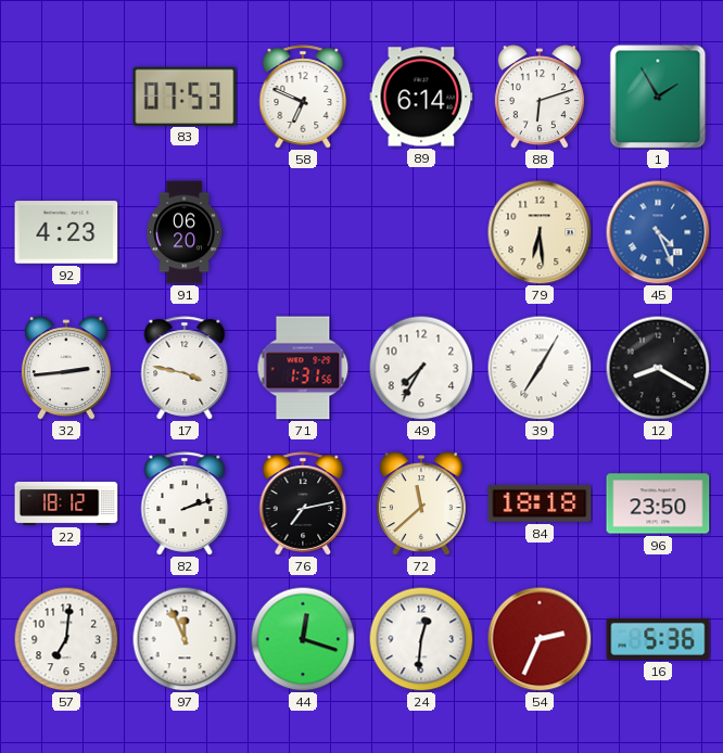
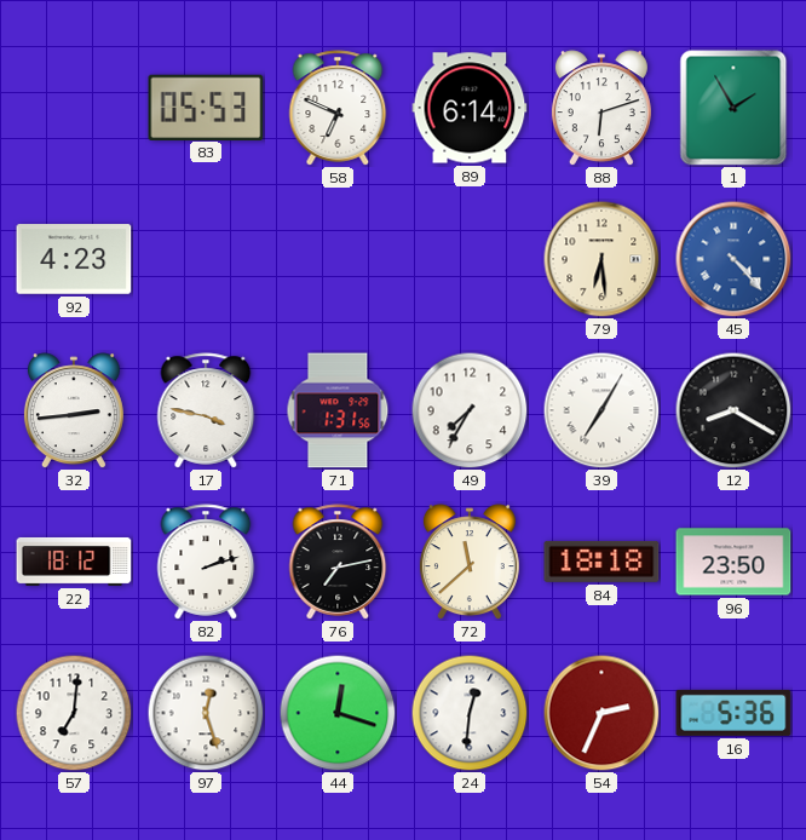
83: 07:53 -> 05:53 (206, 107)
91: 06:20 -> none (185, 232)
45: 4:26 -> 4:23 (733, 259)
97: 11:56 -> 12:27 (206, 713)
